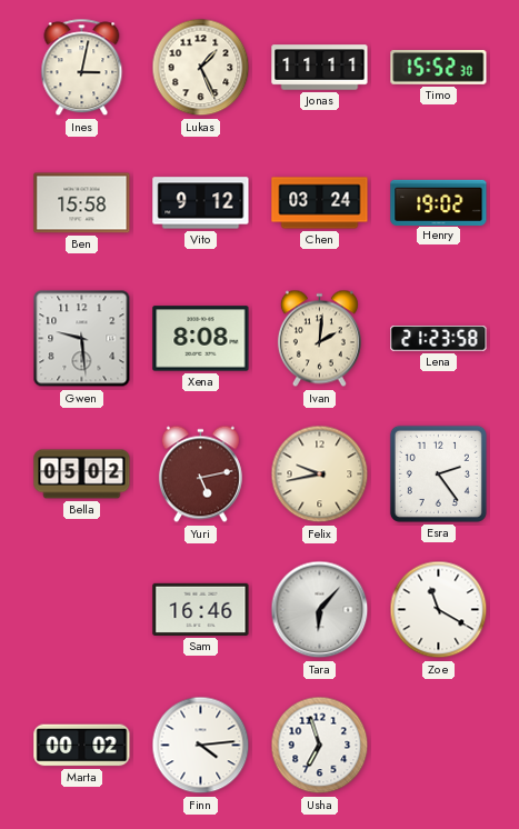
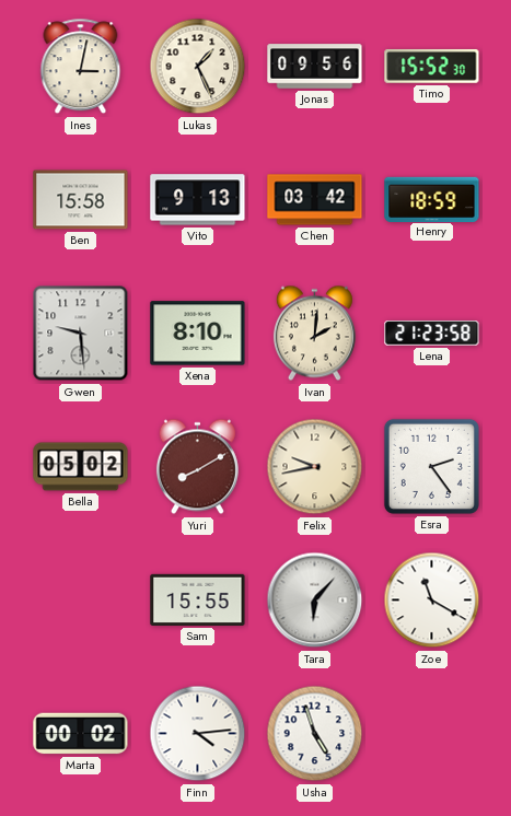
Jonas: 11:11 -> 09:56 (315, 67)
Vito: 9:12 -> 9:13 (198, 200)
Chen: 03:24 -> 03:42 (315, 200)
Henry: 19:02 -> 18:59 (432, 199)
Xena: 8:08 -> 8:10 (198, 334)
Yuri: 5:13 -> 8:10 (197, 467)
Sam: 16:46 -> 15:55 (198, 599)
Usha: 6:57 -> 4:57 (315, 734)
